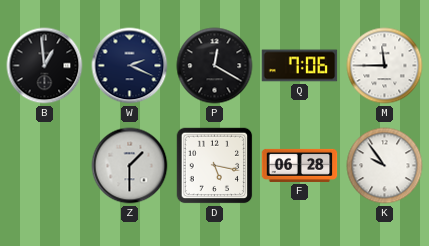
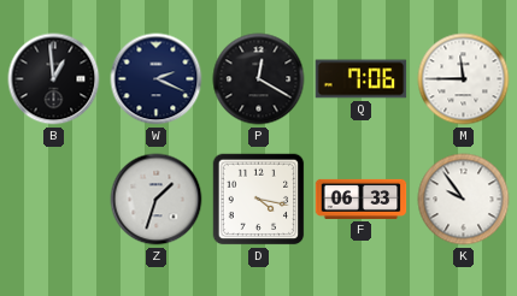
Z: 1:30 -> 1:33 (157, 200)
D: 5:17 -> 4:17 (259, 200)
F: 06:28 -> 06:33 (362, 199)
